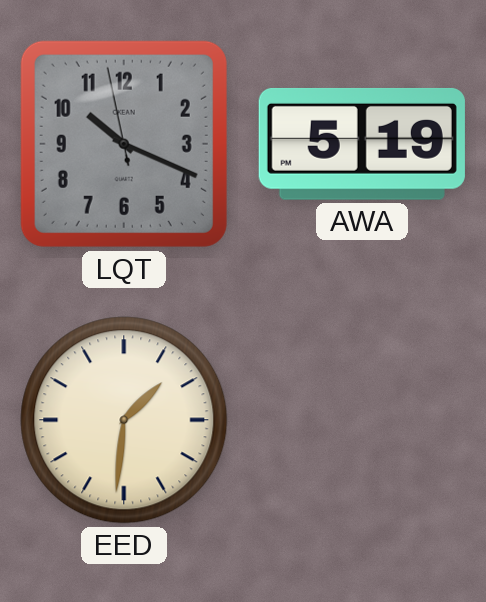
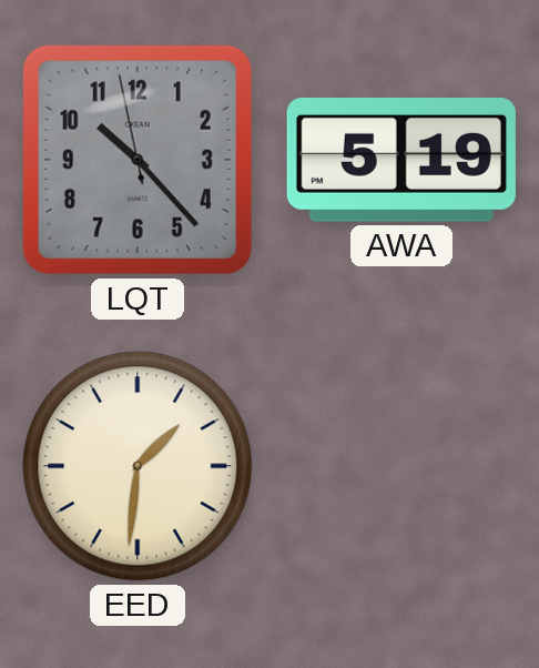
LQT: 10:18 -> 10:22 (138, 160)
